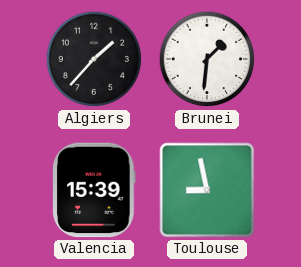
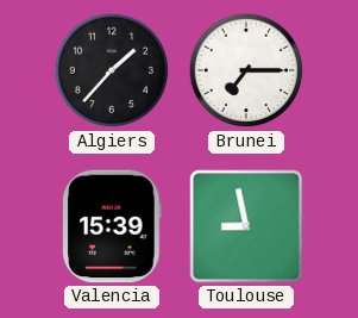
Brunei: 1:31 -> 7:15 (246, 70)
